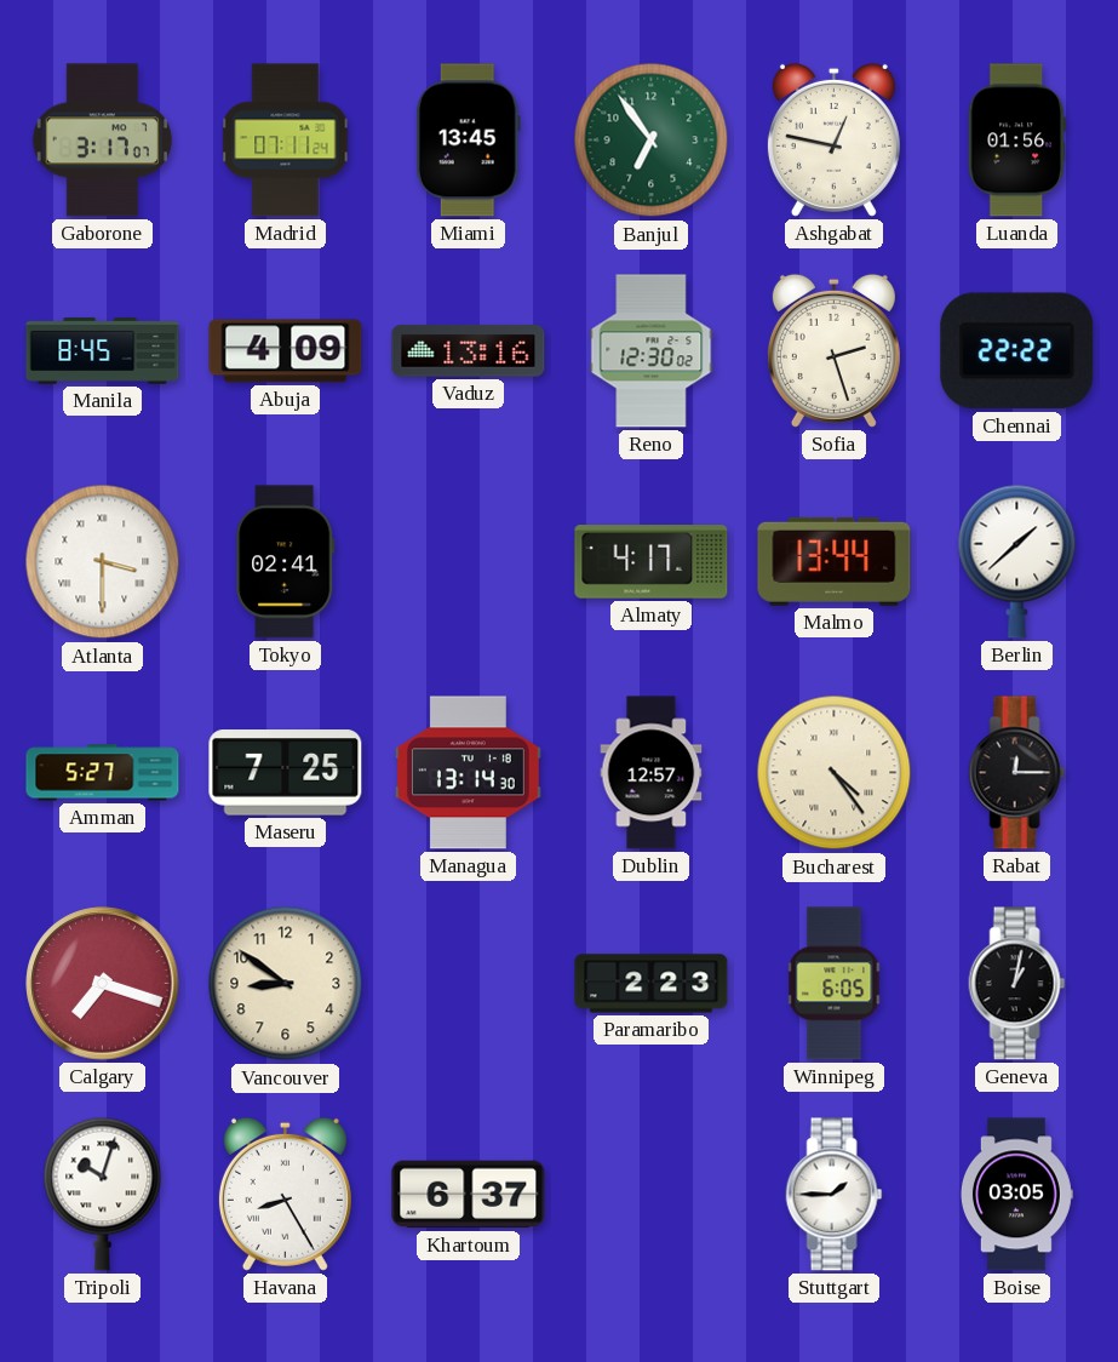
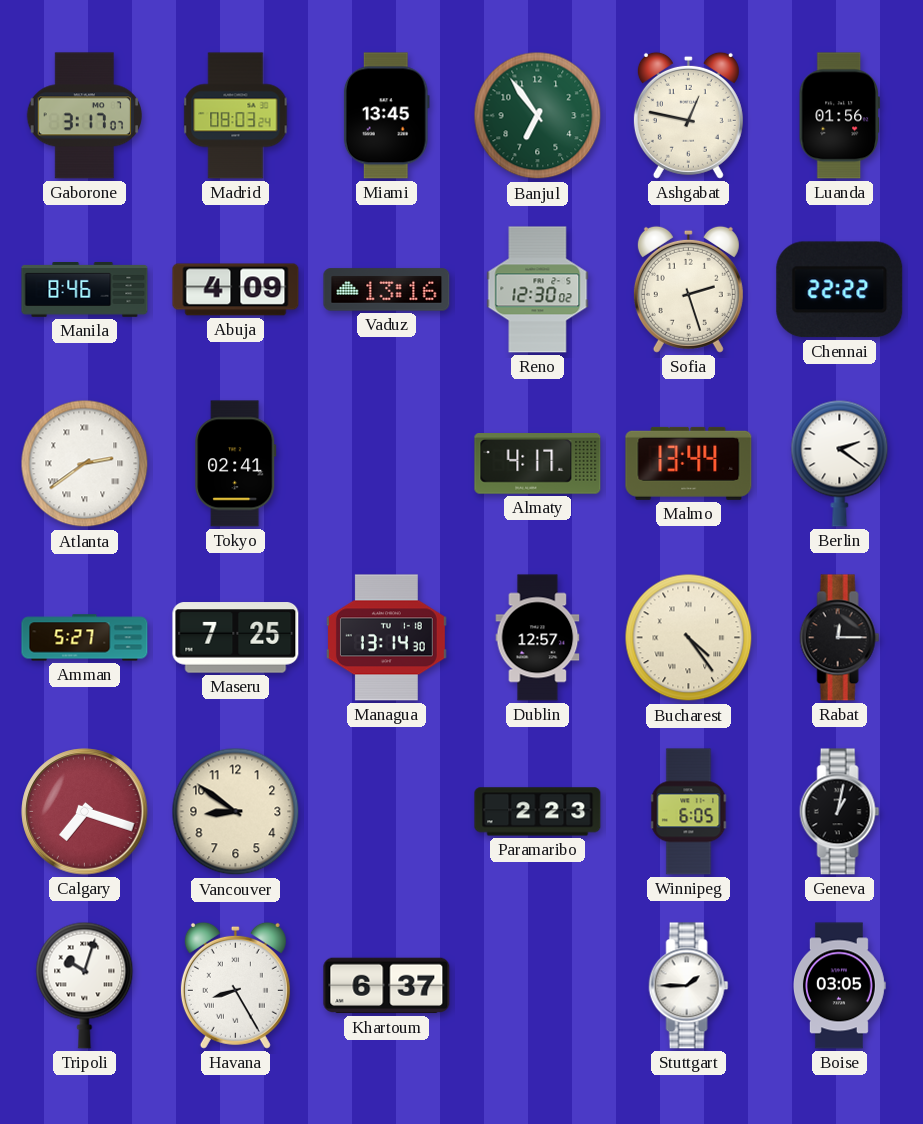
Madrid: 07:11 -> 08:03 (236, 116)
Manila: 8:45 -> 8:46 (85, 290)
Atlanta: 3:30 -> 2:39 (85, 464)
Berlin: 1:38 -> 2:21 (840, 463)
